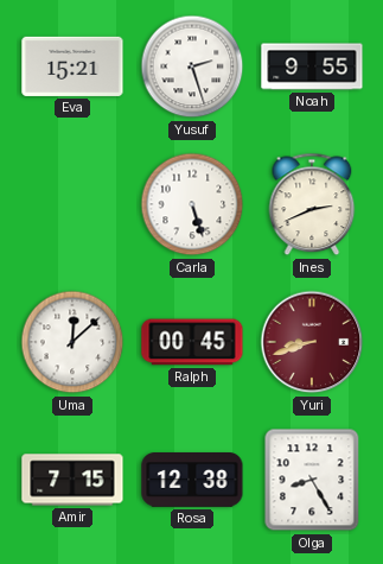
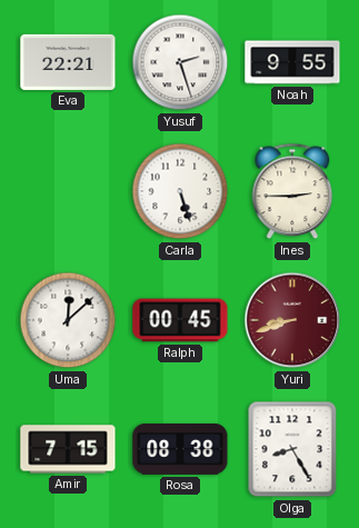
Eva: 15:21 -> 22:21 (68, 62)
Ines: 2:41 -> 2:45 (292, 191)
Rosa: 12:38 -> 08:38 (180, 450)
